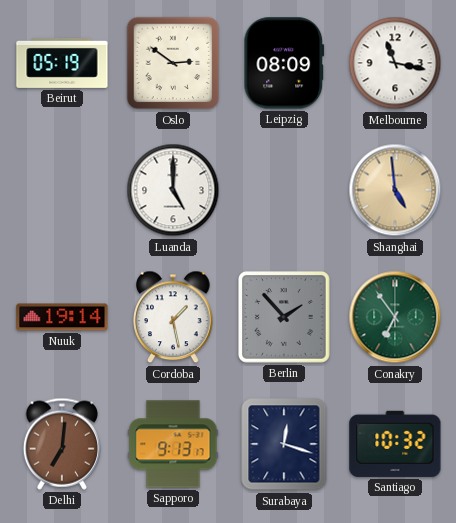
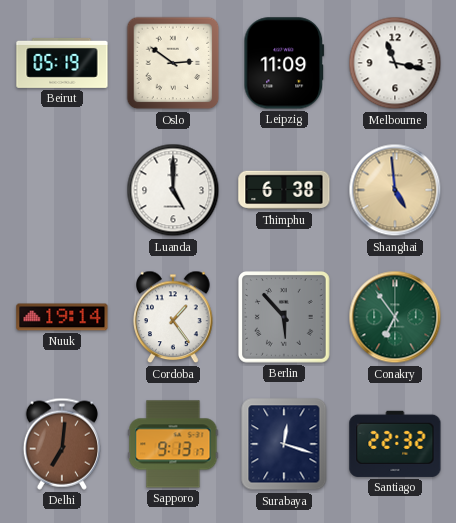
Leipzig: 08:09 -> 11:09 (284, 63)
Thimphu: none -> 6:38 (284, 190)
Cordoba: 1:28 -> 1:24 (173, 317)
Berlin: 1:53 -> 5:53 (285, 318)
Santiago: 10:32 -> 22:32 (395, 444)
